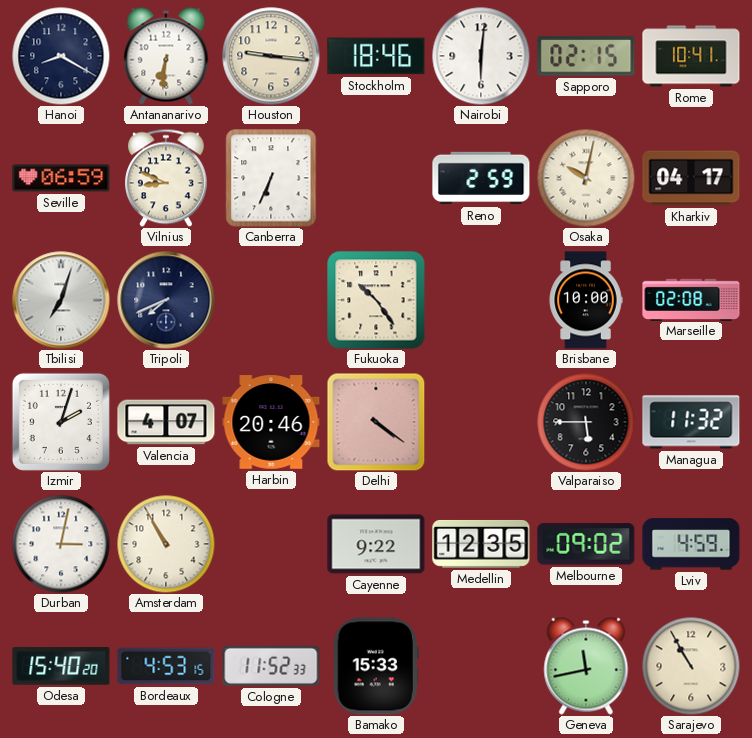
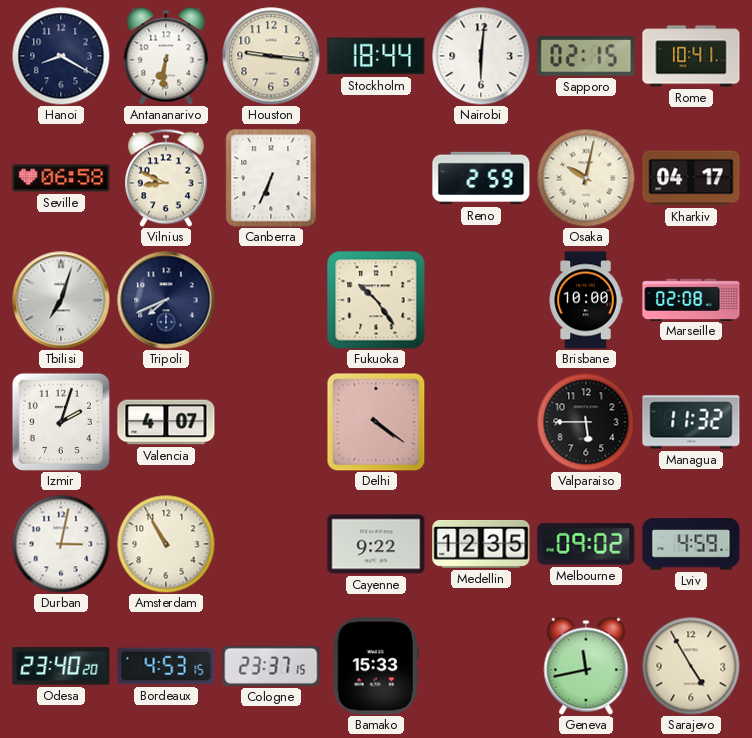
Stockholm: 18:46 -> 18:44 (376, 56)
Seville: 06:59 -> 06:58 (61, 178)
Harbin: 20:46 -> none (271, 422)
Odesa: 15:40 -> 23:40 (61, 666)
Cologne: 11:52 -> 23:37 (271, 666)
Sarajevo: 10:55 -> 4:55 (691, 666)
